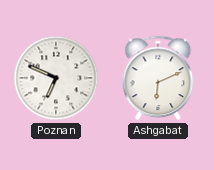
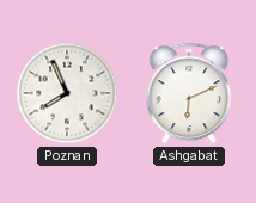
Poznan: 6:49 -> 7:56 (67, 93)
